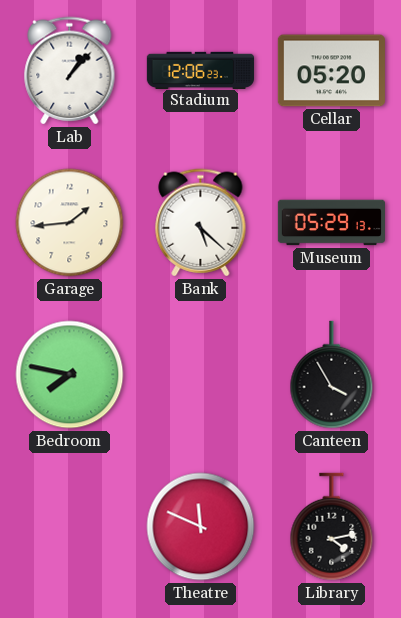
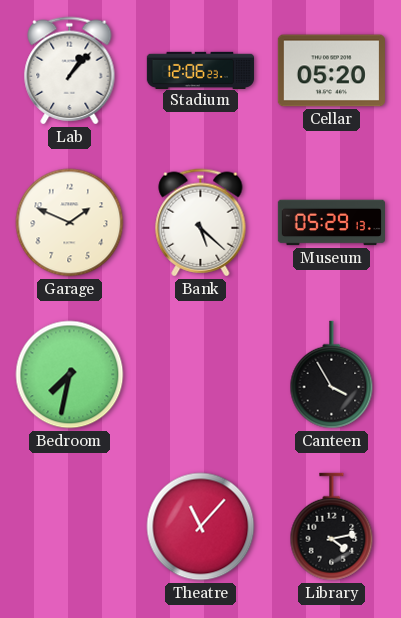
Garage: 1:44 -> 1:49 (70, 223)
Bedroom: 7:47 -> 7:32 (70, 375)
Theatre: 11:49 -> 11:07 (201, 527)
